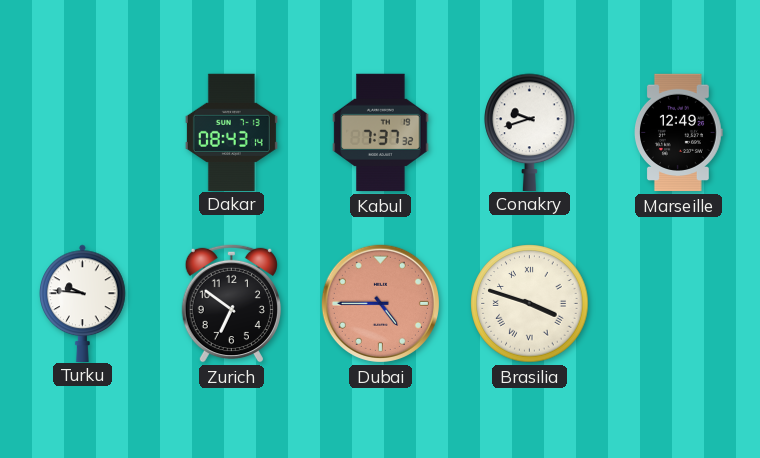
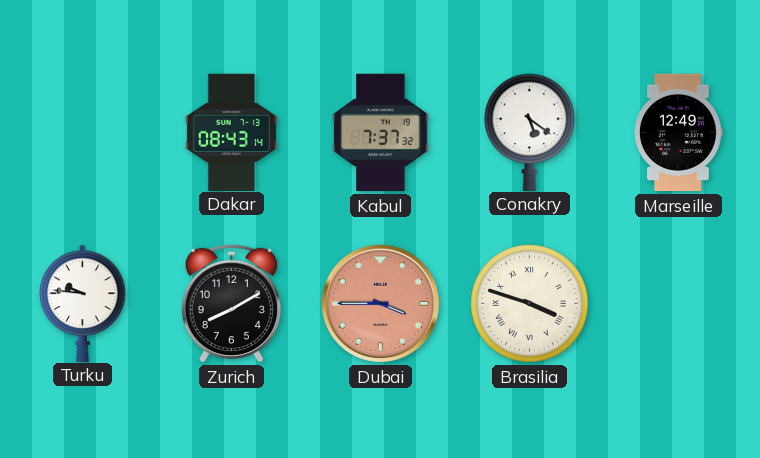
Conakry: 9:42 -> 5:21 (530, 132)
Zurich: 6:51 -> 8:10 (231, 303)
Dubai: 4:45 -> 3:45 (380, 303)
